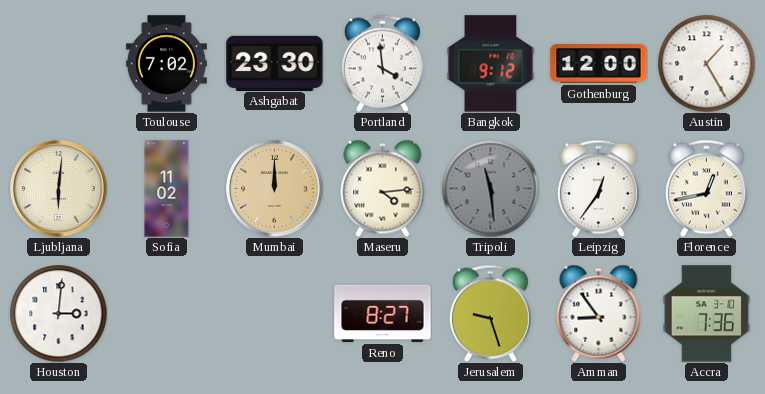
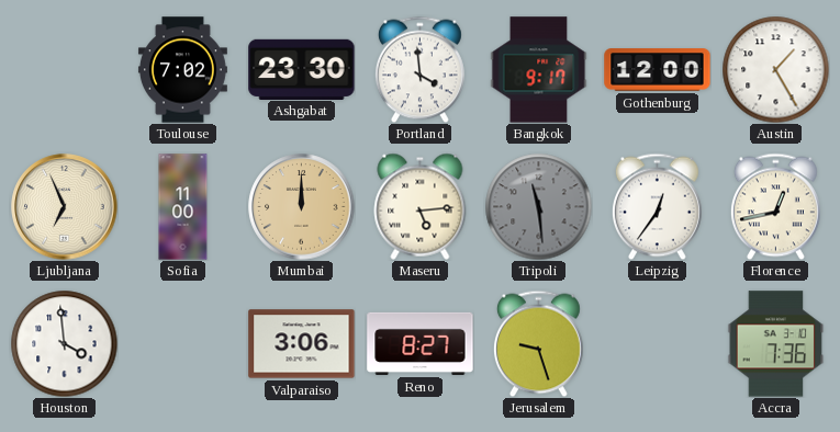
Bangkok: 9:12 -> 9:17 (539, 70)
Ljubljana: 6:01 -> 6:56 (65, 207)
Sofia: 11:02 -> 11:00 (183, 207)
Maseru: 4:14 -> 5:14 (421, 206)
Houston: 3:01 -> 3:59 (64, 343)
Valparaiso: none -> 3:06 (302, 344)
Amman: 8:54 -> none (599, 313)
